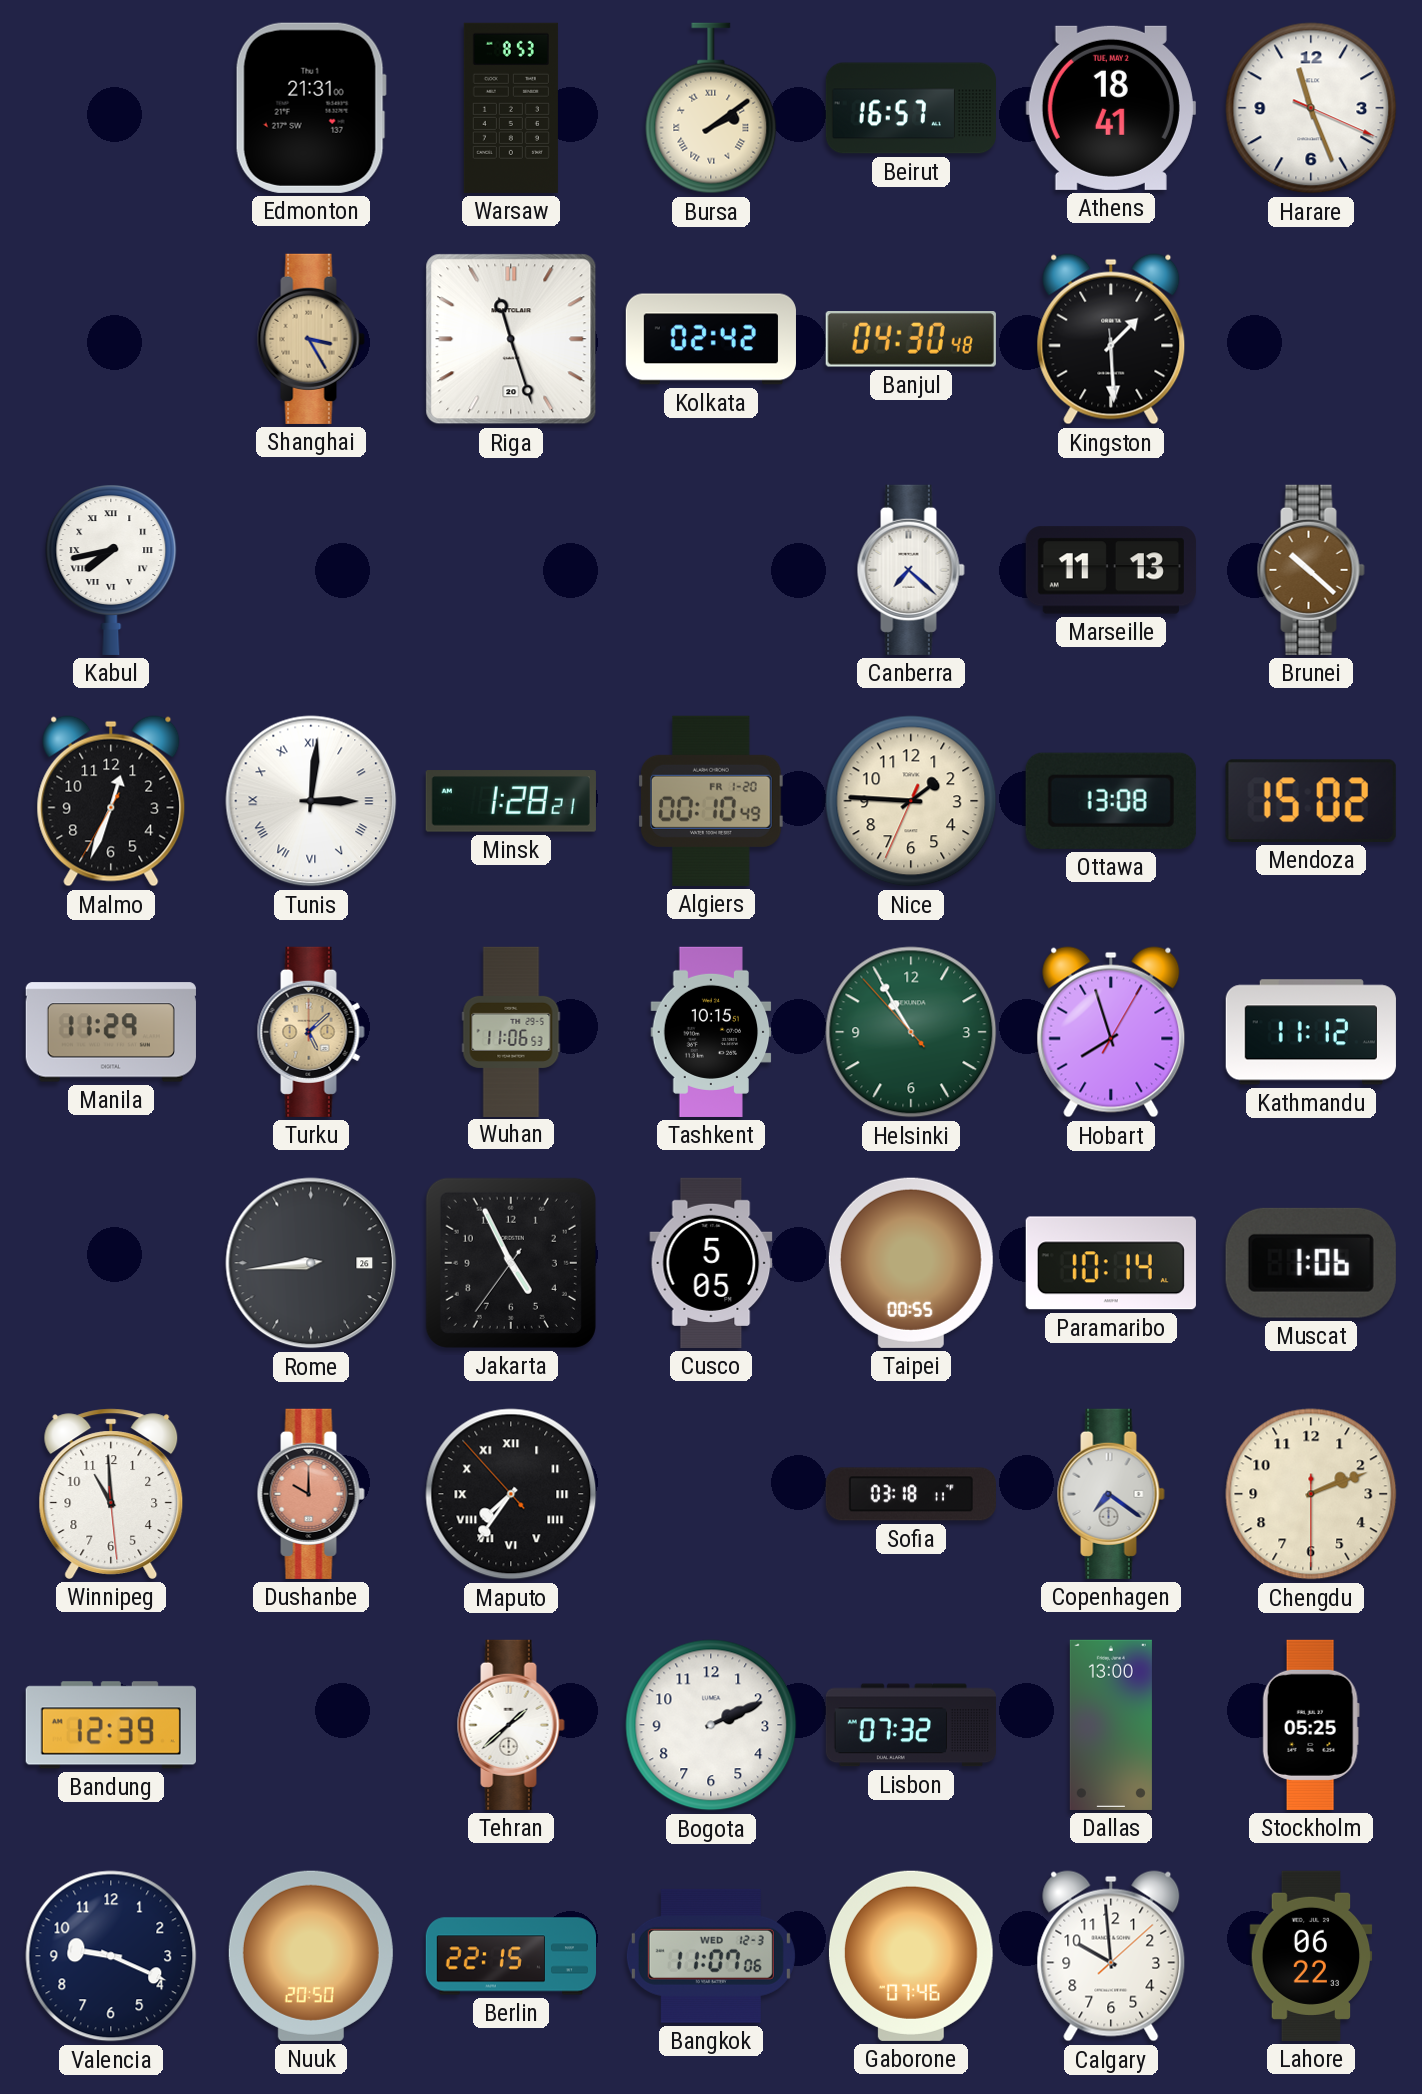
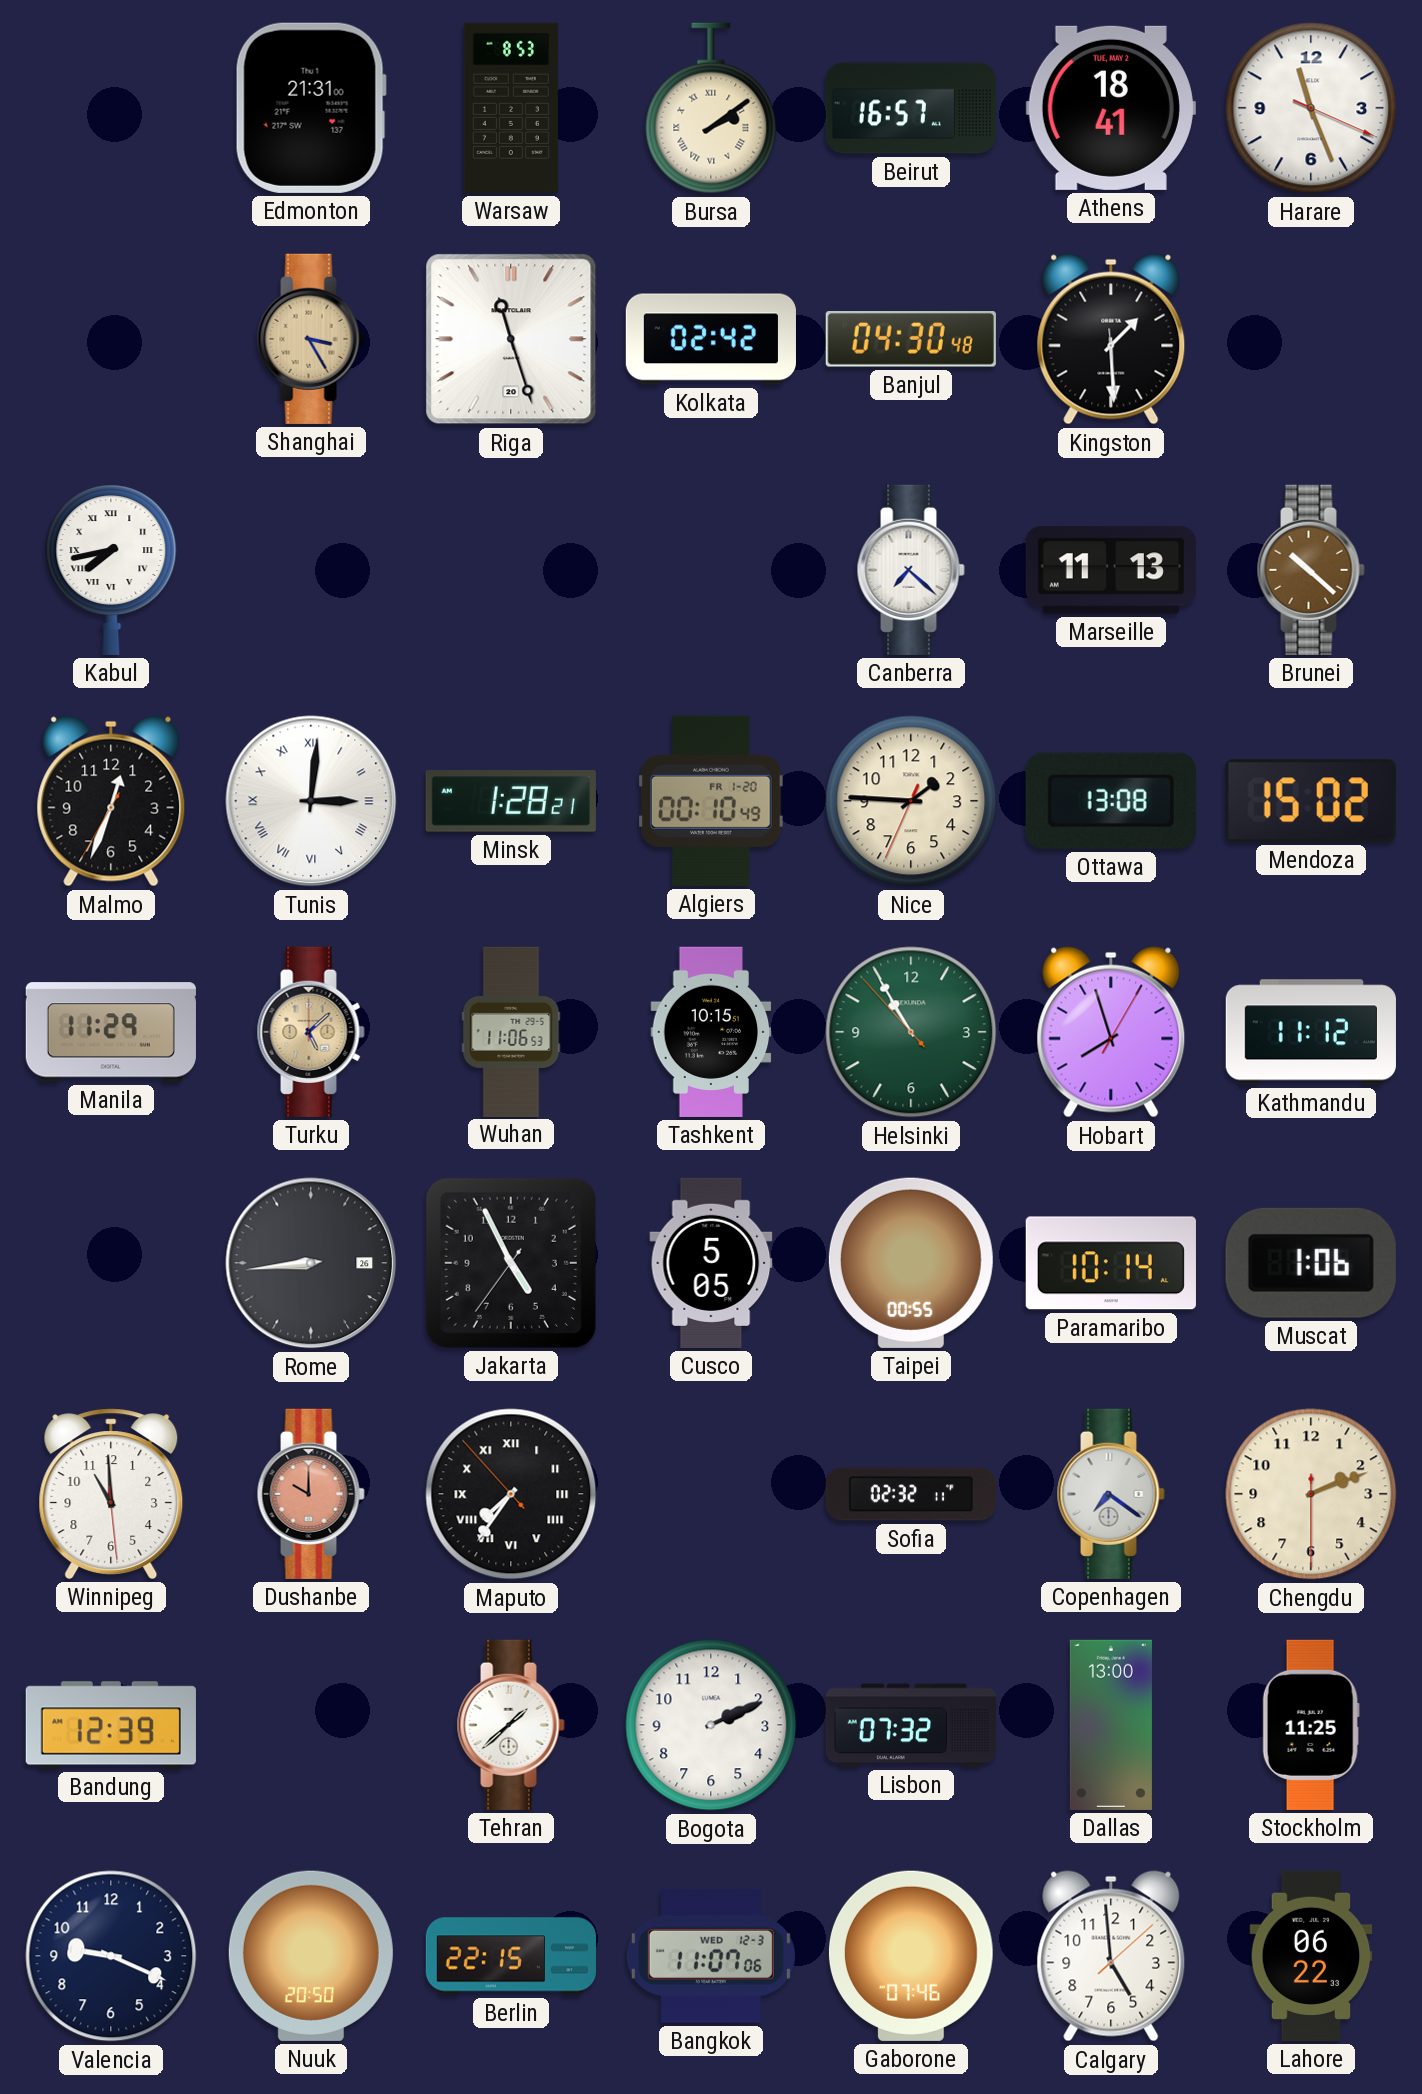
Sofia: 03:18 -> 02:32 (911, 1494)
Stockholm: 05:25 -> 11:25 (1311, 1725)
Calgary: 9:59 -> 4:59 (1111, 1956)
